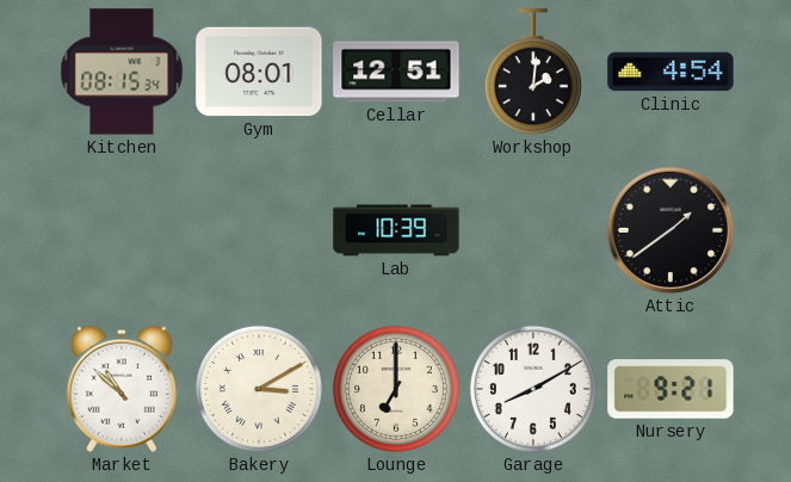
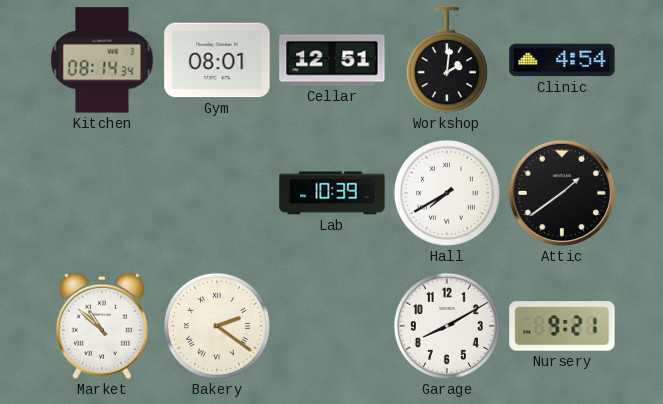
Kitchen: 08:15 -> 08:14 (102, 60)
Hall: none -> 7:40 (447, 193)
Bakery: 3:10 -> 2:21 (217, 326)
Lounge: 7:00 -> none (396, 389)
